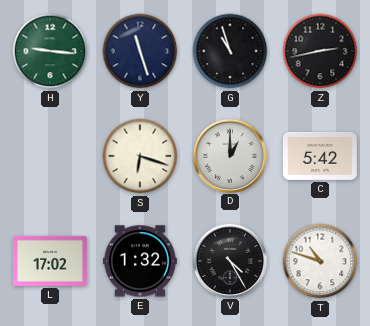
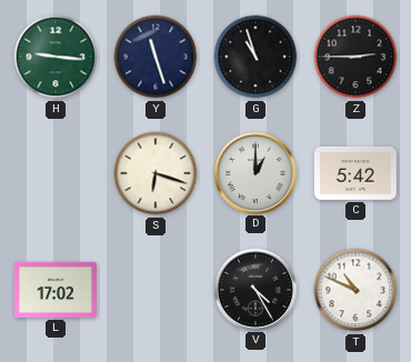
Z: 2:43 -> 2:45 (355, 57)
E: 1:32 -> none (140, 261)
T: 10:48 -> 10:49 (355, 290)
